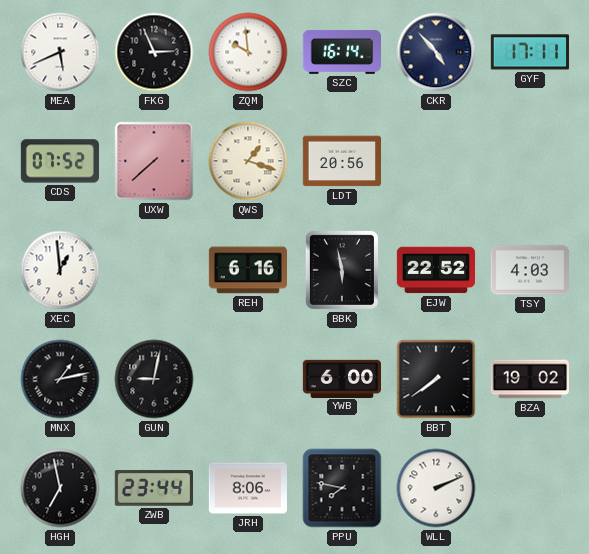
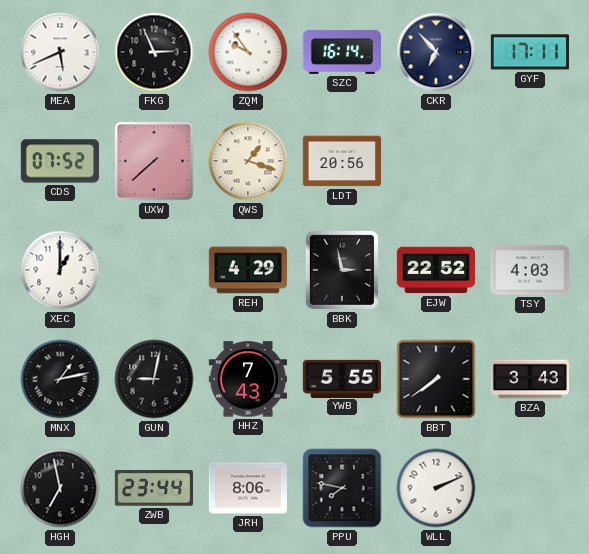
ZQM: 9:59 -> 9:54 (248, 52)
CKR: 4:53 -> 6:53 (436, 52)
XEC: 12:59 -> 1:00 (60, 270)
REH: 6:16 -> 4:29 (247, 270)
BBK: 5:58 -> 2:58 (342, 270)
HHZ: none -> 7:43 (247, 379)
YWB: 6:00 -> 5:55 (341, 378)
BZA: 19:02 -> 3:43 (529, 379)
